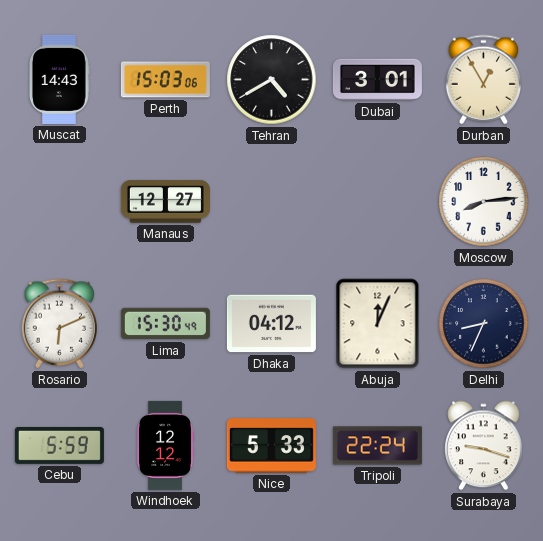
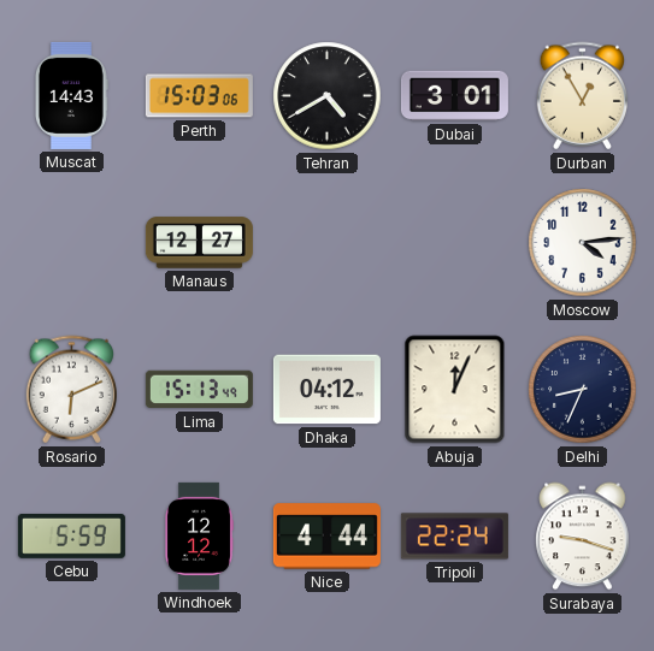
Moscow: 8:14 -> 4:14 (583, 243)
Lima: 15:30 -> 15:13 (199, 390)
Nice: 5:33 -> 4:44 (326, 537)
